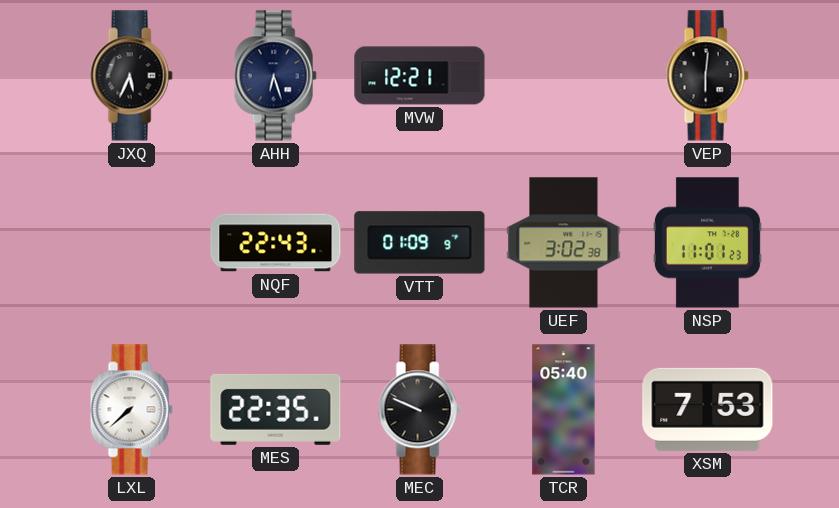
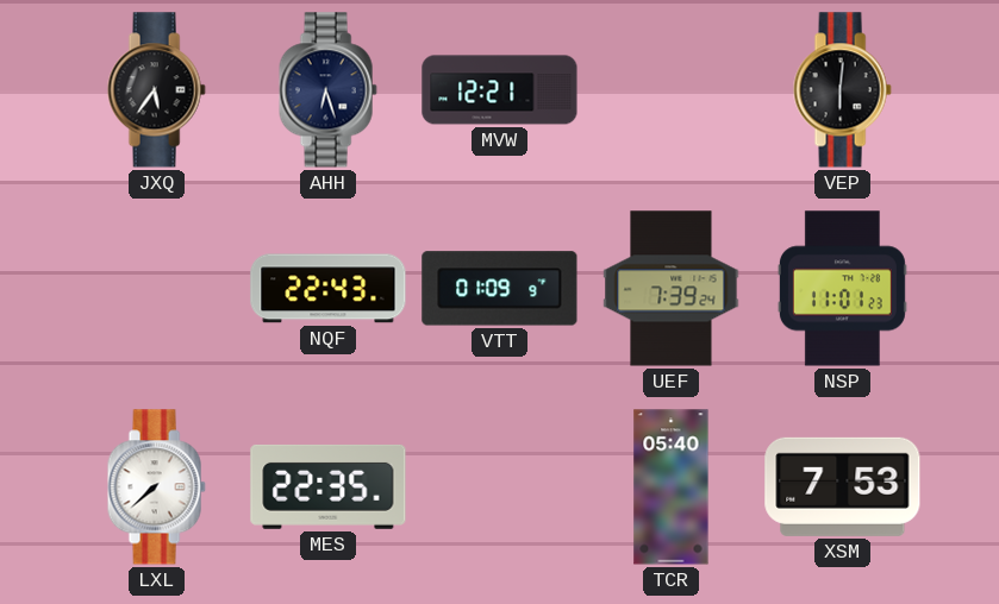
JXQ: 5:34 -> 5:36 (156, 90)
UEF: 3:02 -> 7:39 (672, 289)
MEC: 9:49 -> none (419, 410)
